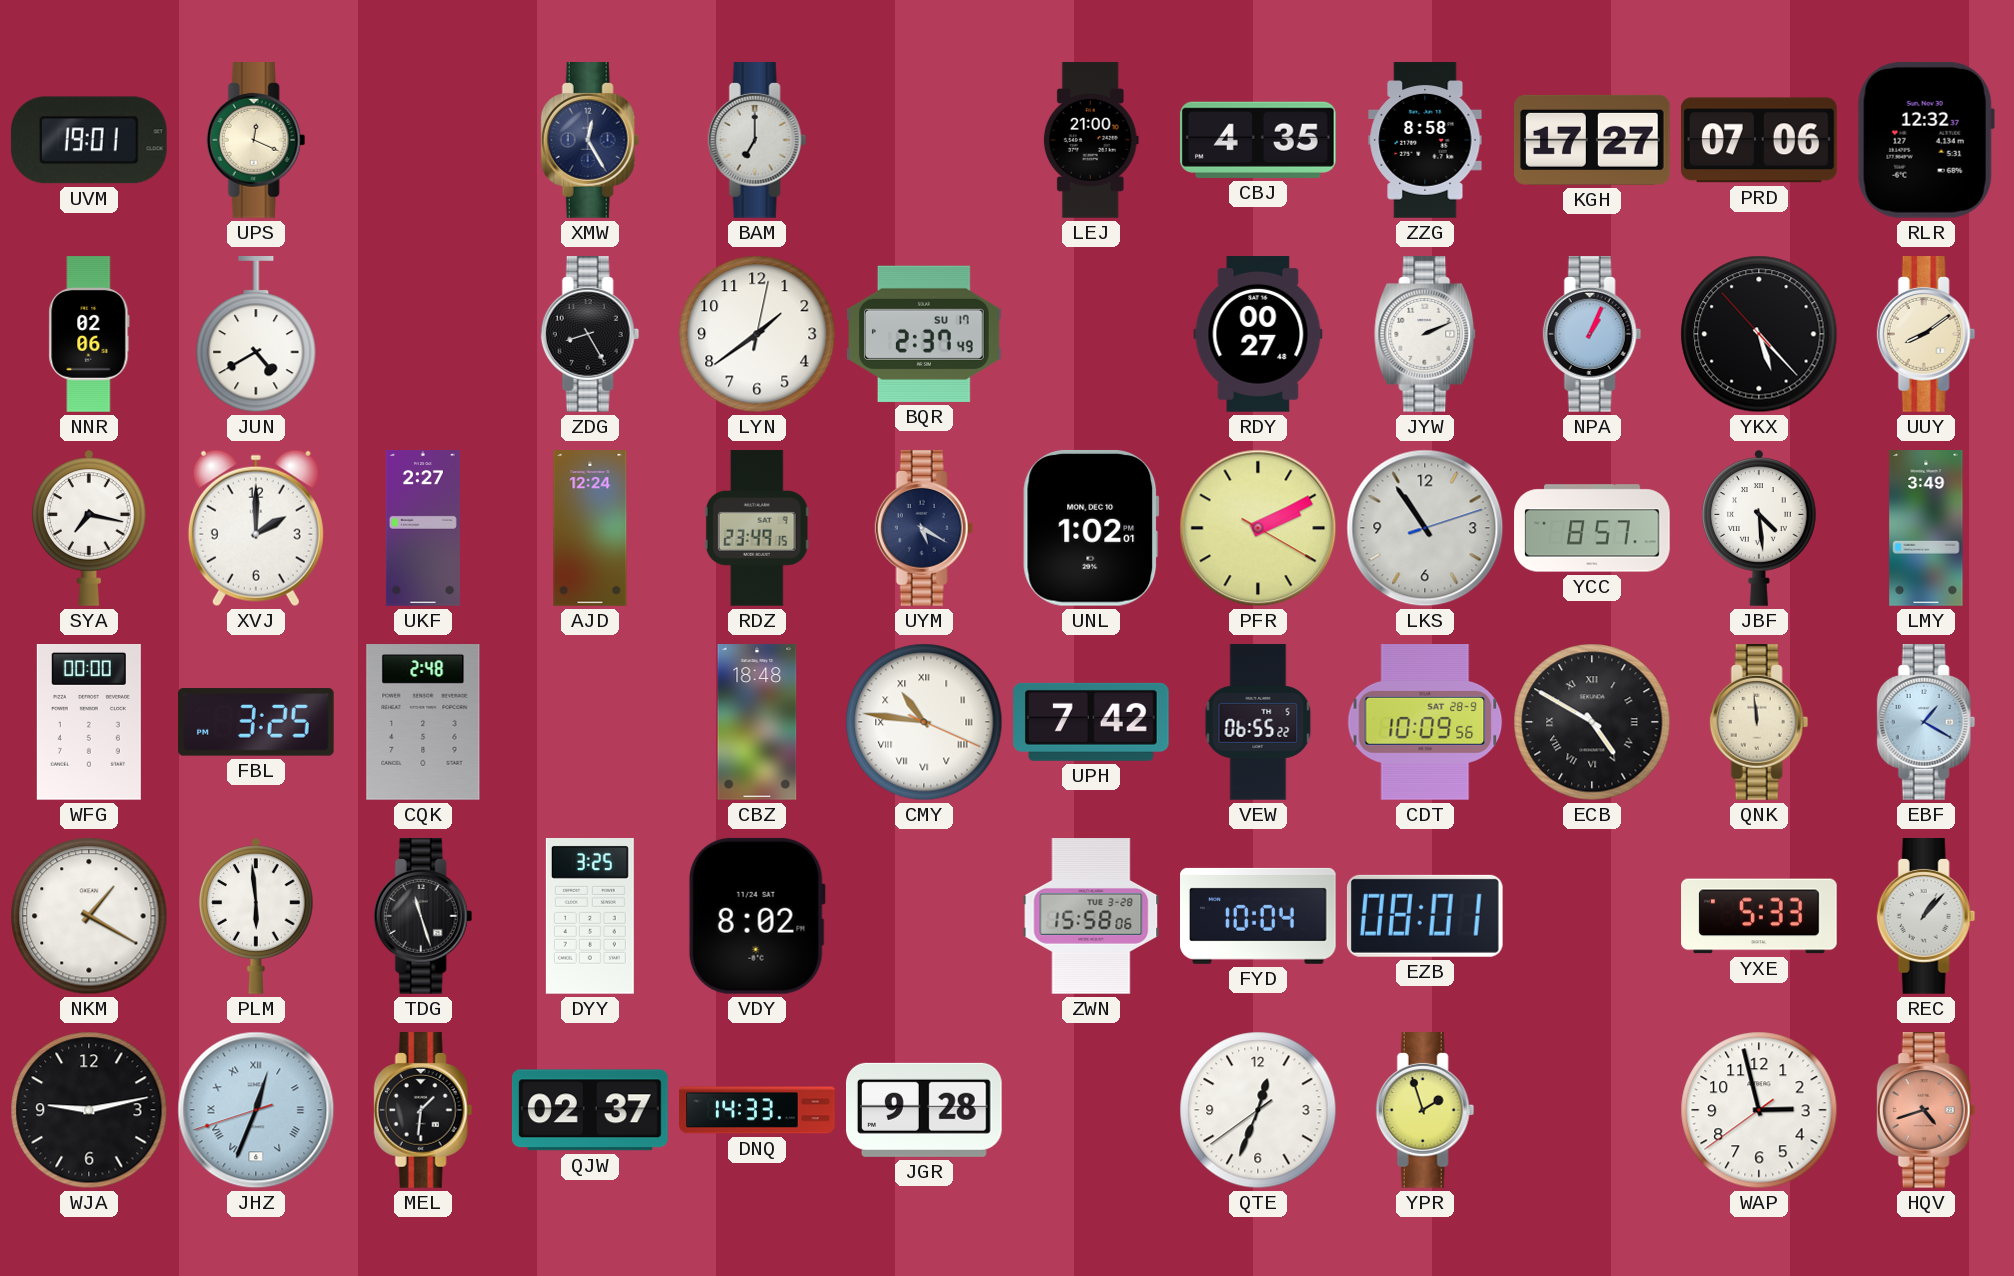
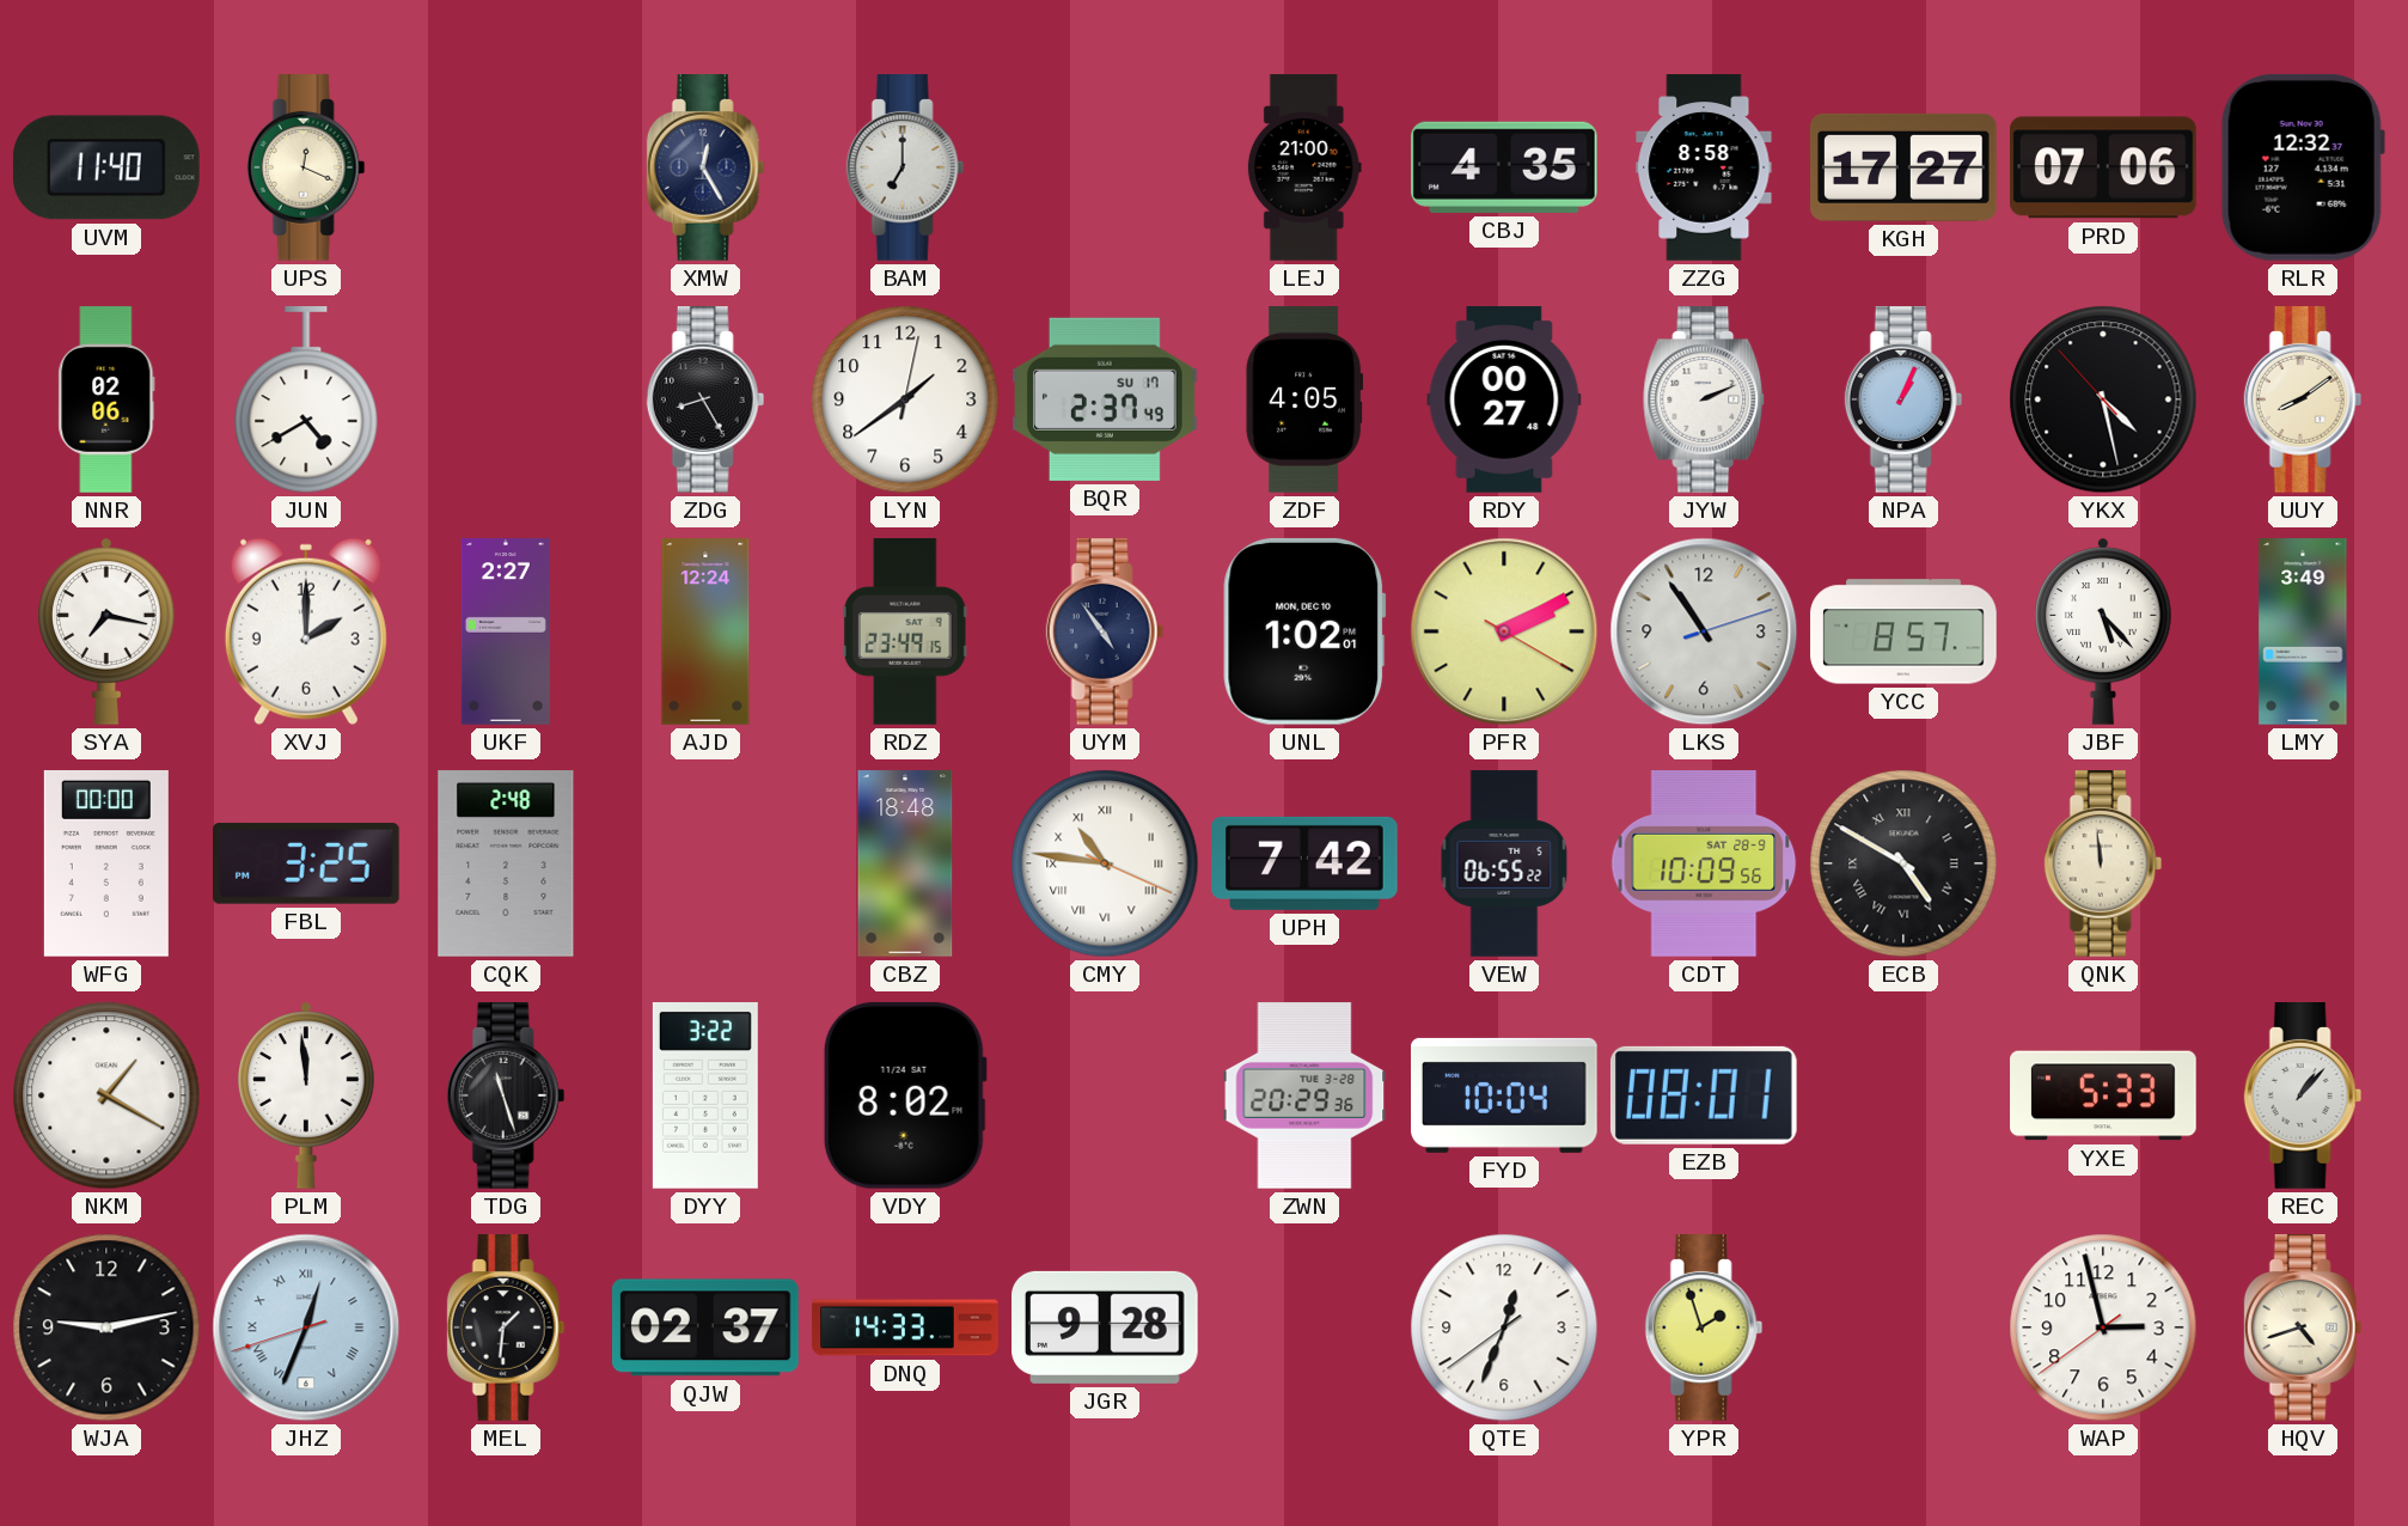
UVM: 19:01 -> 11:40 (106, 167)
ZDF: none -> 4:05 (1304, 399)
YKX: 5:22 -> 4:27 (2103, 399)
UYM: 5:20 -> 4:54 (1105, 631)
JBF: 4:29 -> 5:23 (2103, 631)
EBF: 1:20 -> none (1926, 722)
PLM: 5:59 -> 11:59 (306, 1095)
DYY: 3:25 -> 3:22 (705, 1097)
ZWN: 15:58 -> 20:29 (1304, 1095)
HQV dial: salmon -> cream (2303, 1327)
